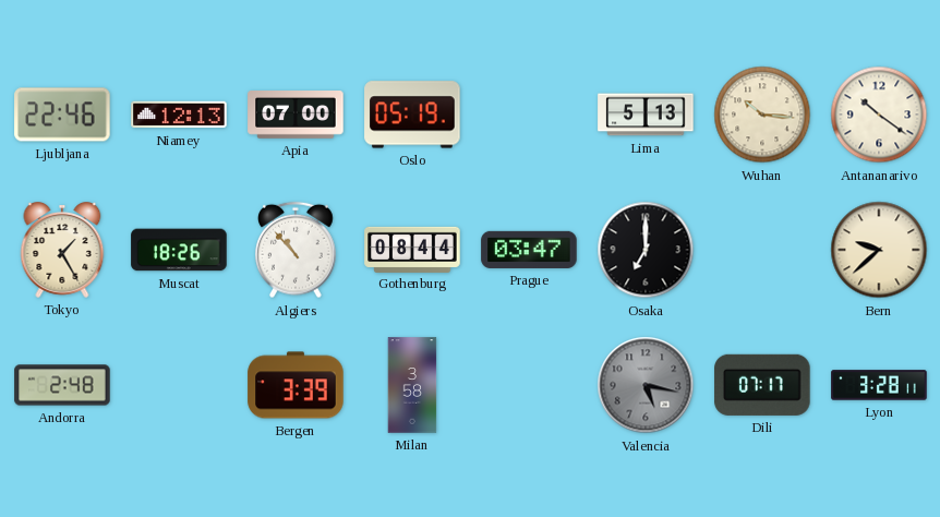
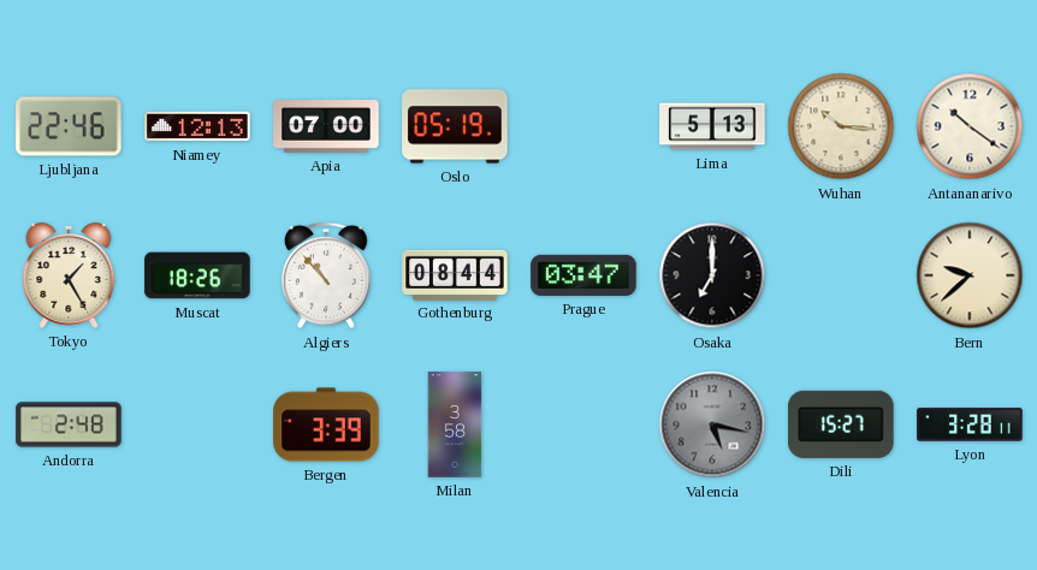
Dili: 07:17 -> 15:27 (841, 424)
